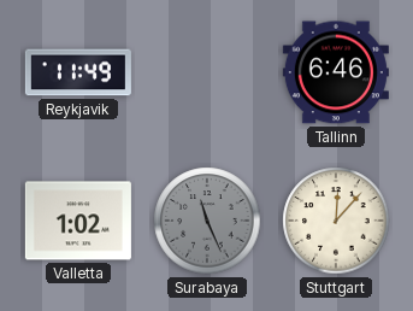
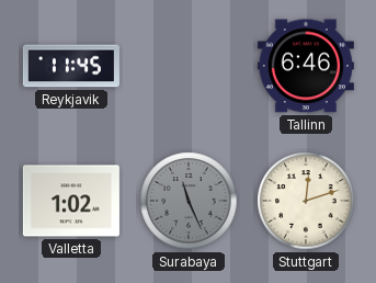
Reykjavik: 11:49 -> 11:45 (71, 66)
Stuttgart: 12:07 -> 12:12 (306, 201)
